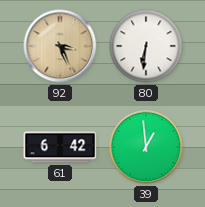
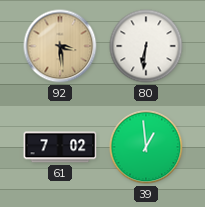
92: 3:26 -> 3:29 (60, 46)
61: 6:42 -> 7:02 (60, 147)
